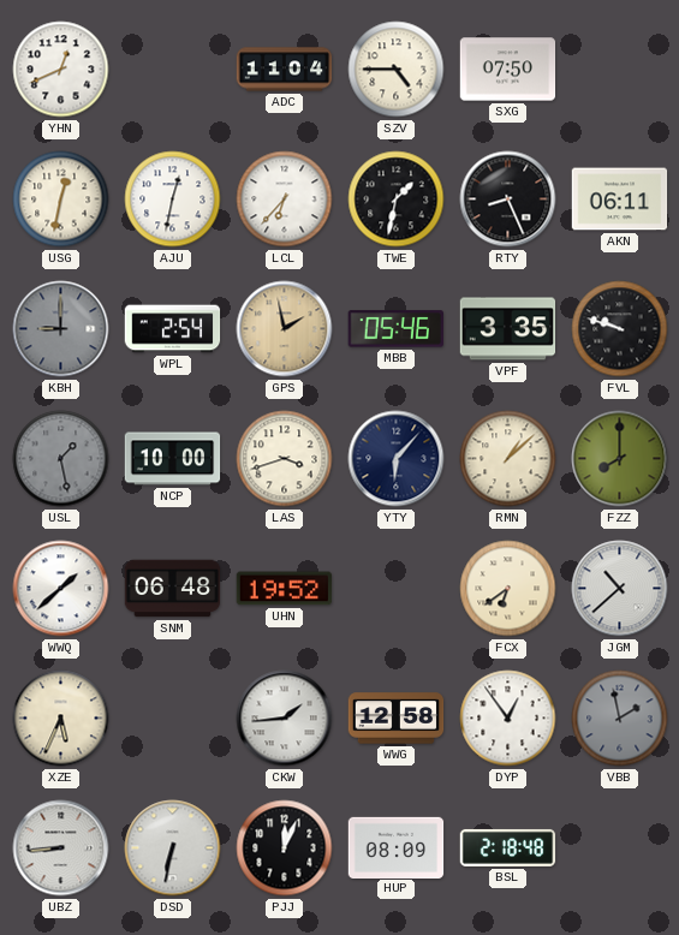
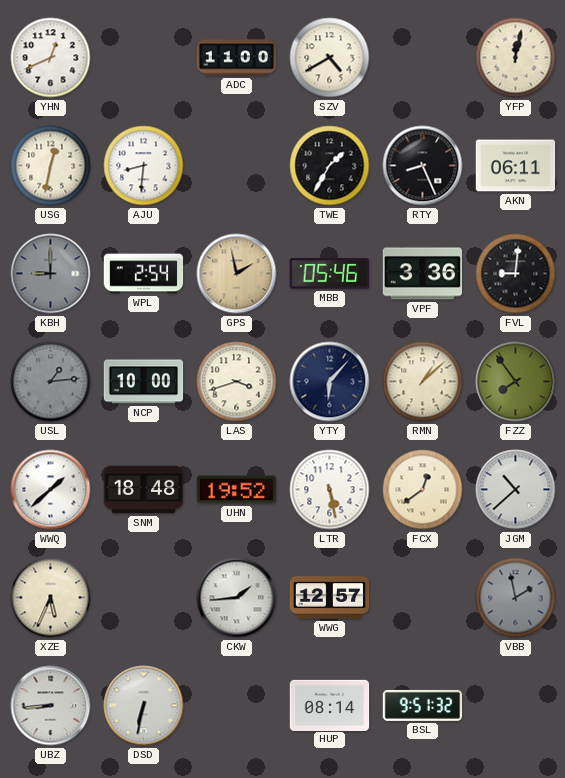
ADC: 11:04 -> 11:00 (237, 58)
SZV: 4:45 -> 4:40 (330, 58)
SXG: 07:50 -> none (508, 70)
YFP: none -> 12:02 (516, 58)
AJU: 12:32 -> 8:31 (144, 166)
LCL: 6:37 -> none (285, 199)
TWE: 1:32 -> 1:35 (330, 166)
VPF: 3:35 -> 3:36 (423, 274)
FVL: 9:48 -> 9:01 (516, 274)
USL: 1:28 -> 1:14 (51, 382)
FZZ: 8:00 -> 7:54 (516, 382)
SNM: 06:48 -> 18:48 (144, 490)
LTR: none -> 5:28 (330, 490)
FCX: 6:39 -> 12:39 (423, 490)
WWG: 12:58 -> 12:57 (330, 598)
DYP: 12:54 -> none (508, 719)
PJJ: 12:04 -> none (285, 848)
HUP: 08:09 -> 08:14 (330, 705)
BSL: 2:18 -> 9:51 (423, 705)
